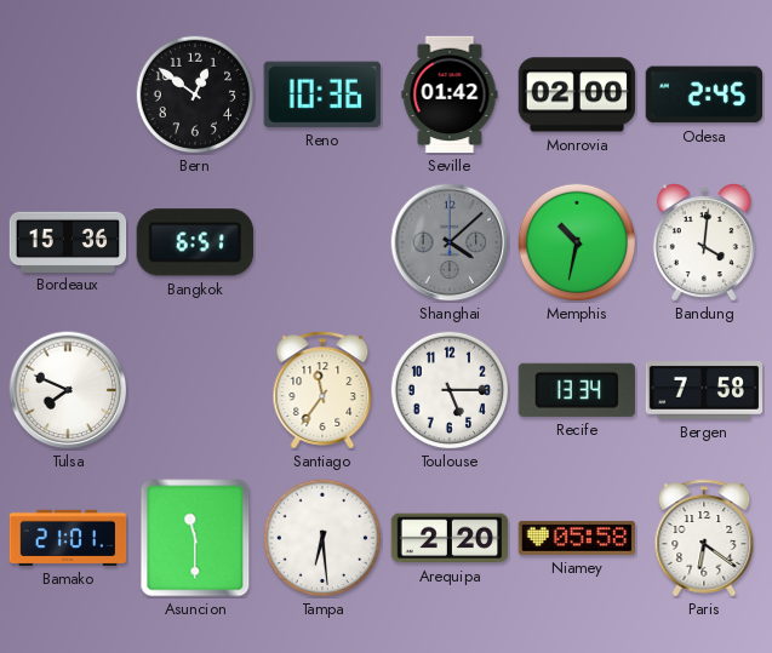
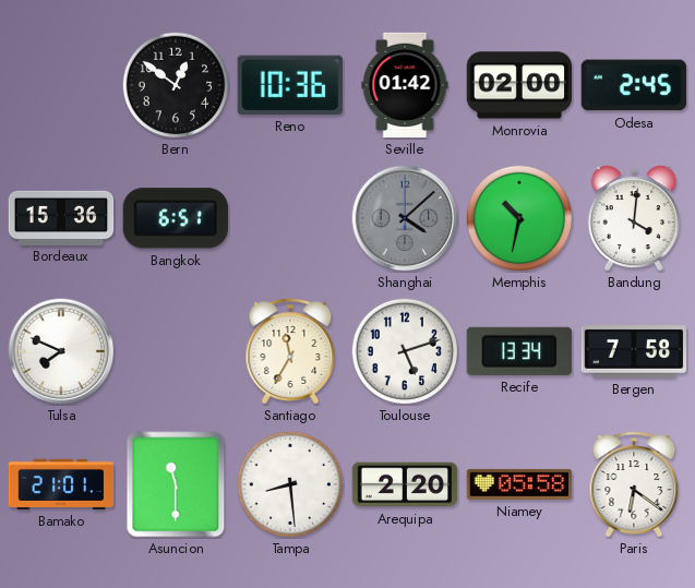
Santiago: 11:36 -> 11:35 (290, 351)
Toulouse: 5:15 -> 5:12 (405, 351)
Tampa: 6:29 -> 8:29 (290, 484)
